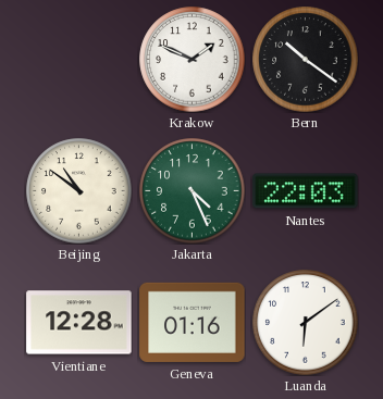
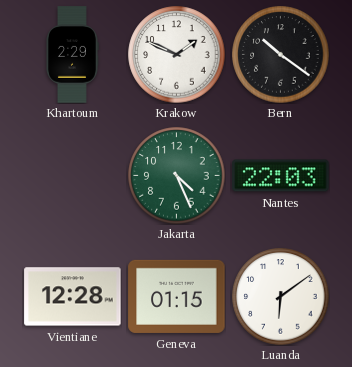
Khartoum: none -> 2:29 (73, 55)
Beijing: 10:51 -> none (79, 191)
Geneva: 01:16 -> 01:15 (177, 296)
